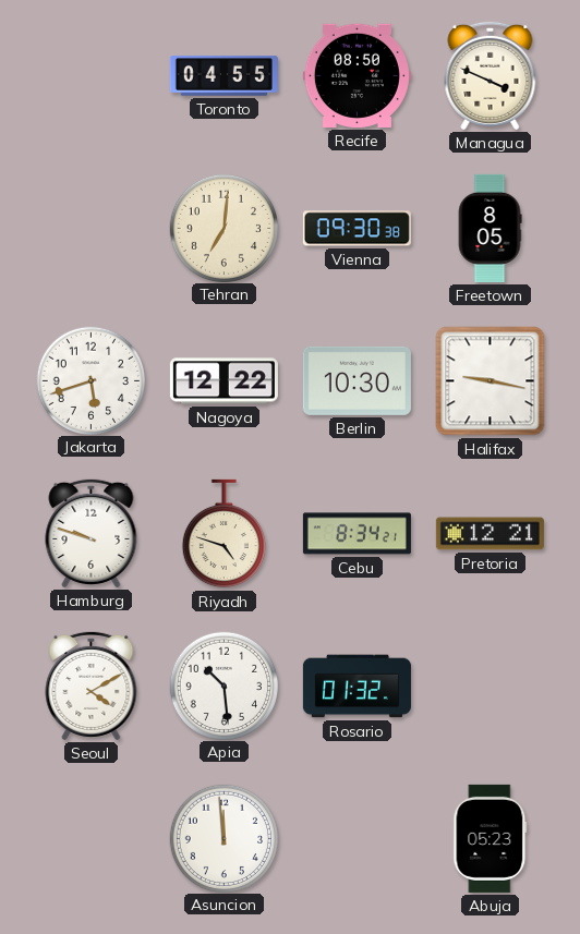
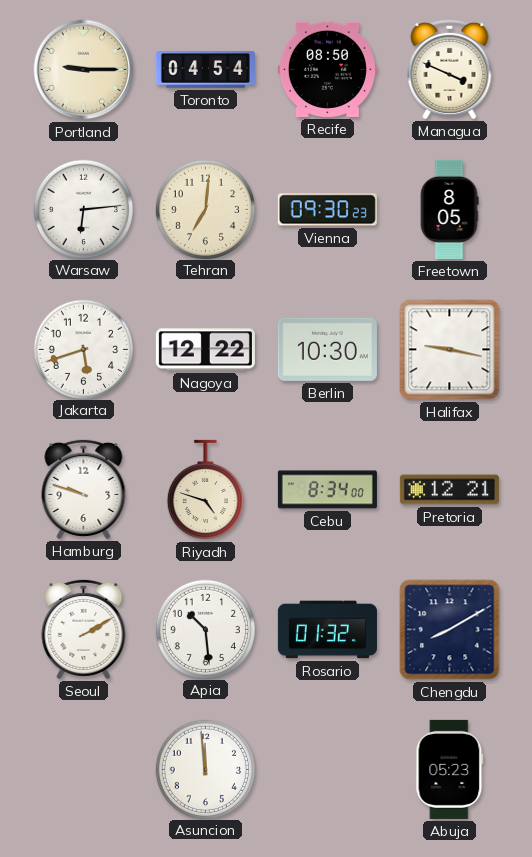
Portland: none -> 9:15 (84, 70)
Toronto: 04:55 -> 04:54 (205, 70)
Warsaw: none -> 6:14 (83, 209)
Vienna: 09:30:38 -> 09:30:23 (327, 210)
Cebu: 8:34:21 -> 8:34:00 (327, 490)
Seoul: 4:10 -> 2:10 (84, 629)
Chengdu: none -> 8:10 (450, 630)
